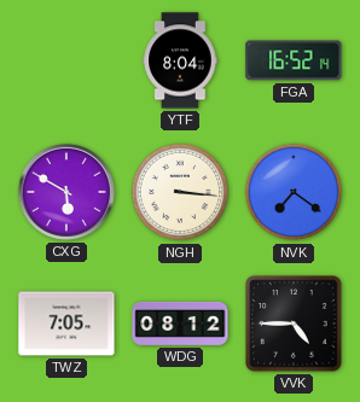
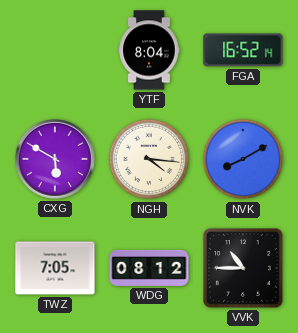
NGH: 3:16 -> 4:16 (149, 159)
NVK: 7:21 -> 8:10 (243, 159)
VVK: 4:45 -> 10:45 (244, 269)
